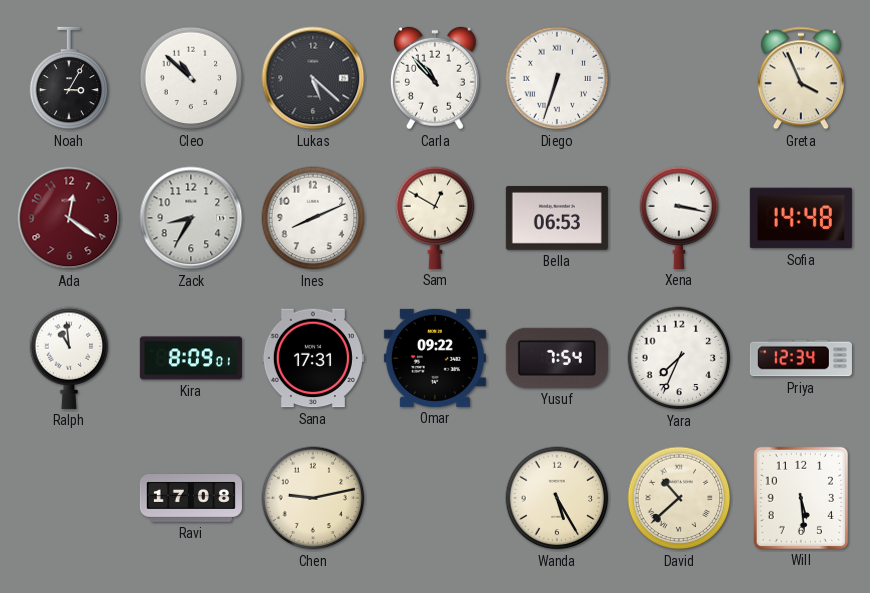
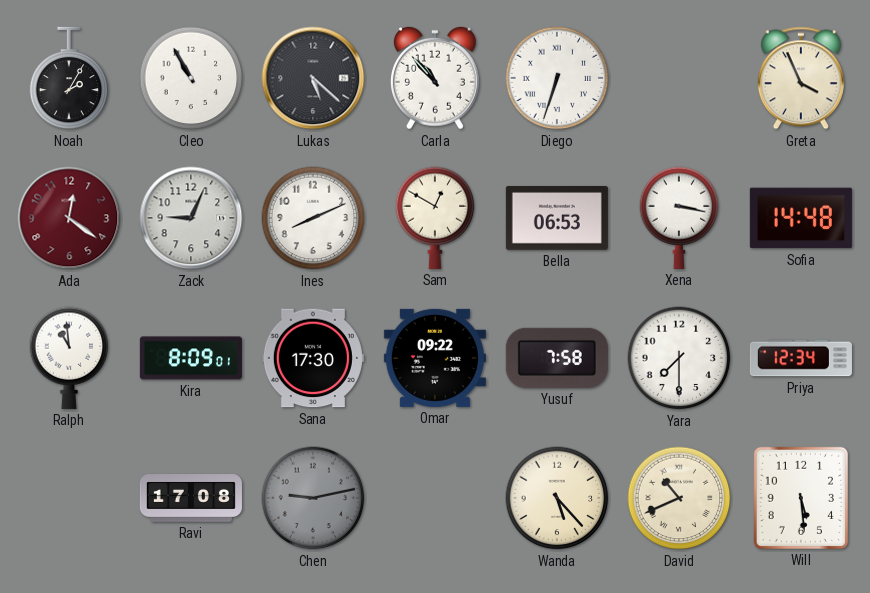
Noah: 3:05 -> 2:05 (69, 78)
Cleo: 10:52 -> 10:55 (191, 78)
Zack: 8:35 -> 9:04 (191, 218)
Sana: 17:31 -> 17:30 (313, 358)
Yusuf: 7:54 -> 7:58 (557, 358)
Yara: 7:34 -> 7:30 (679, 358)
Chen dial: cream -> grey (313, 498)
Wanda: 5:25 -> 5:23 (557, 498)
David: 10:38 -> 10:41 (679, 498)
